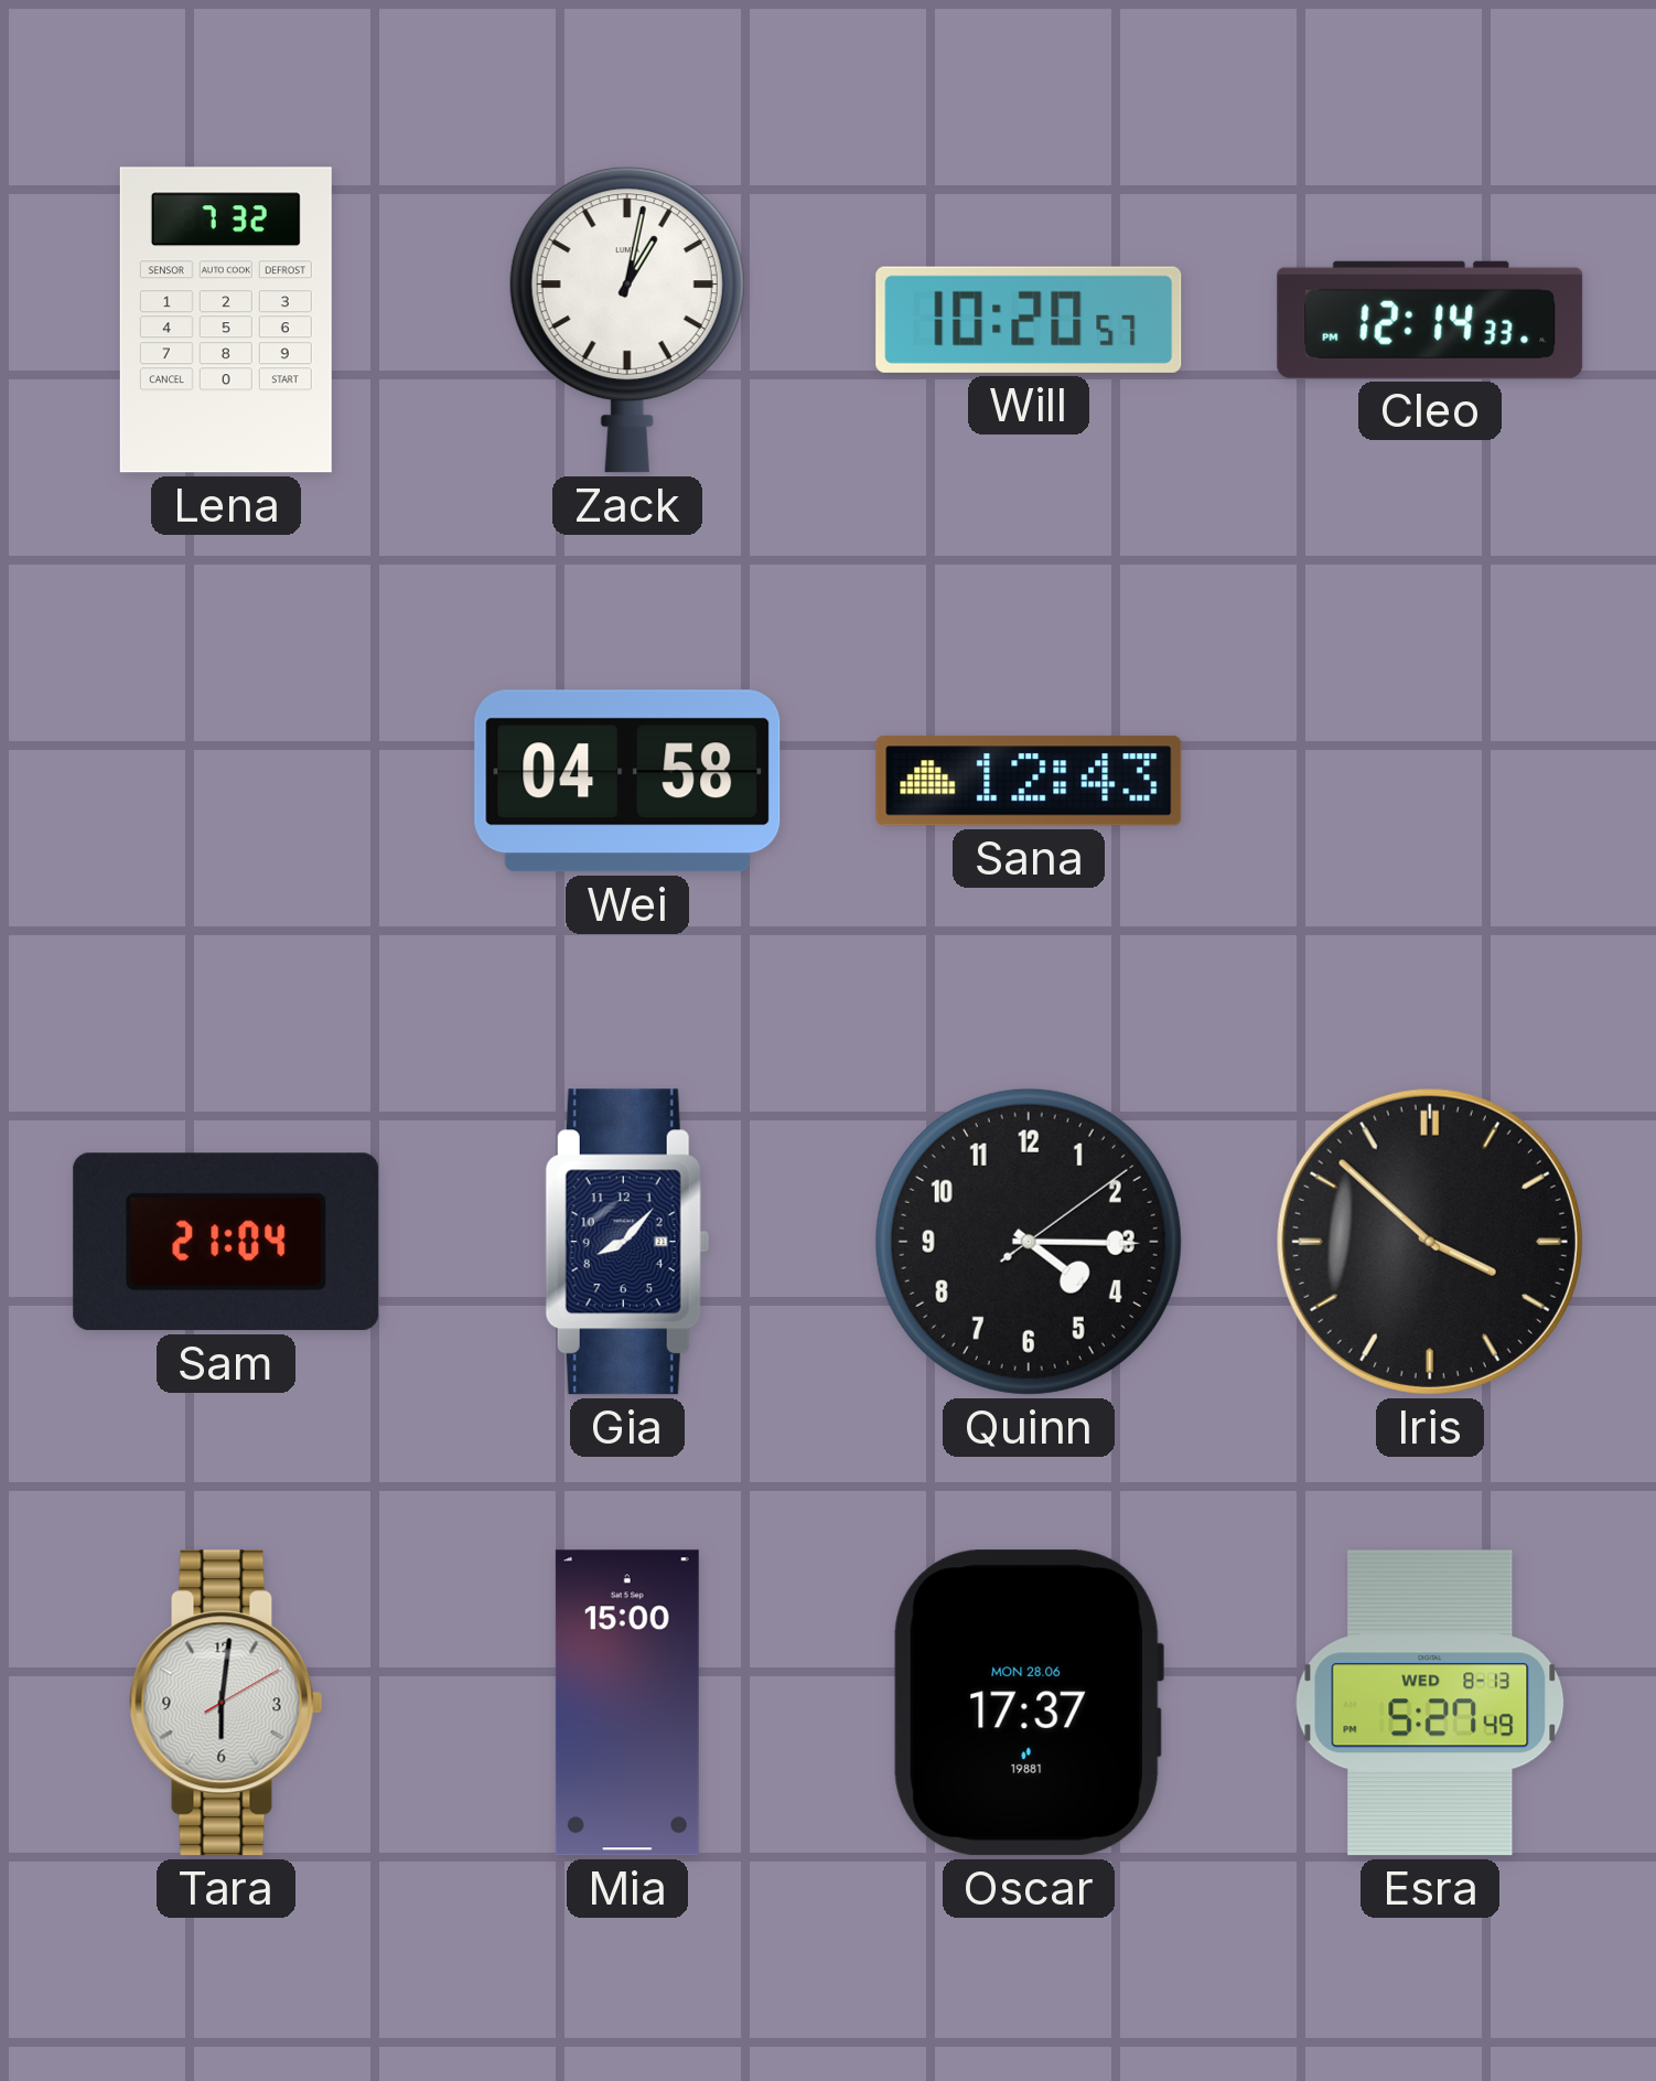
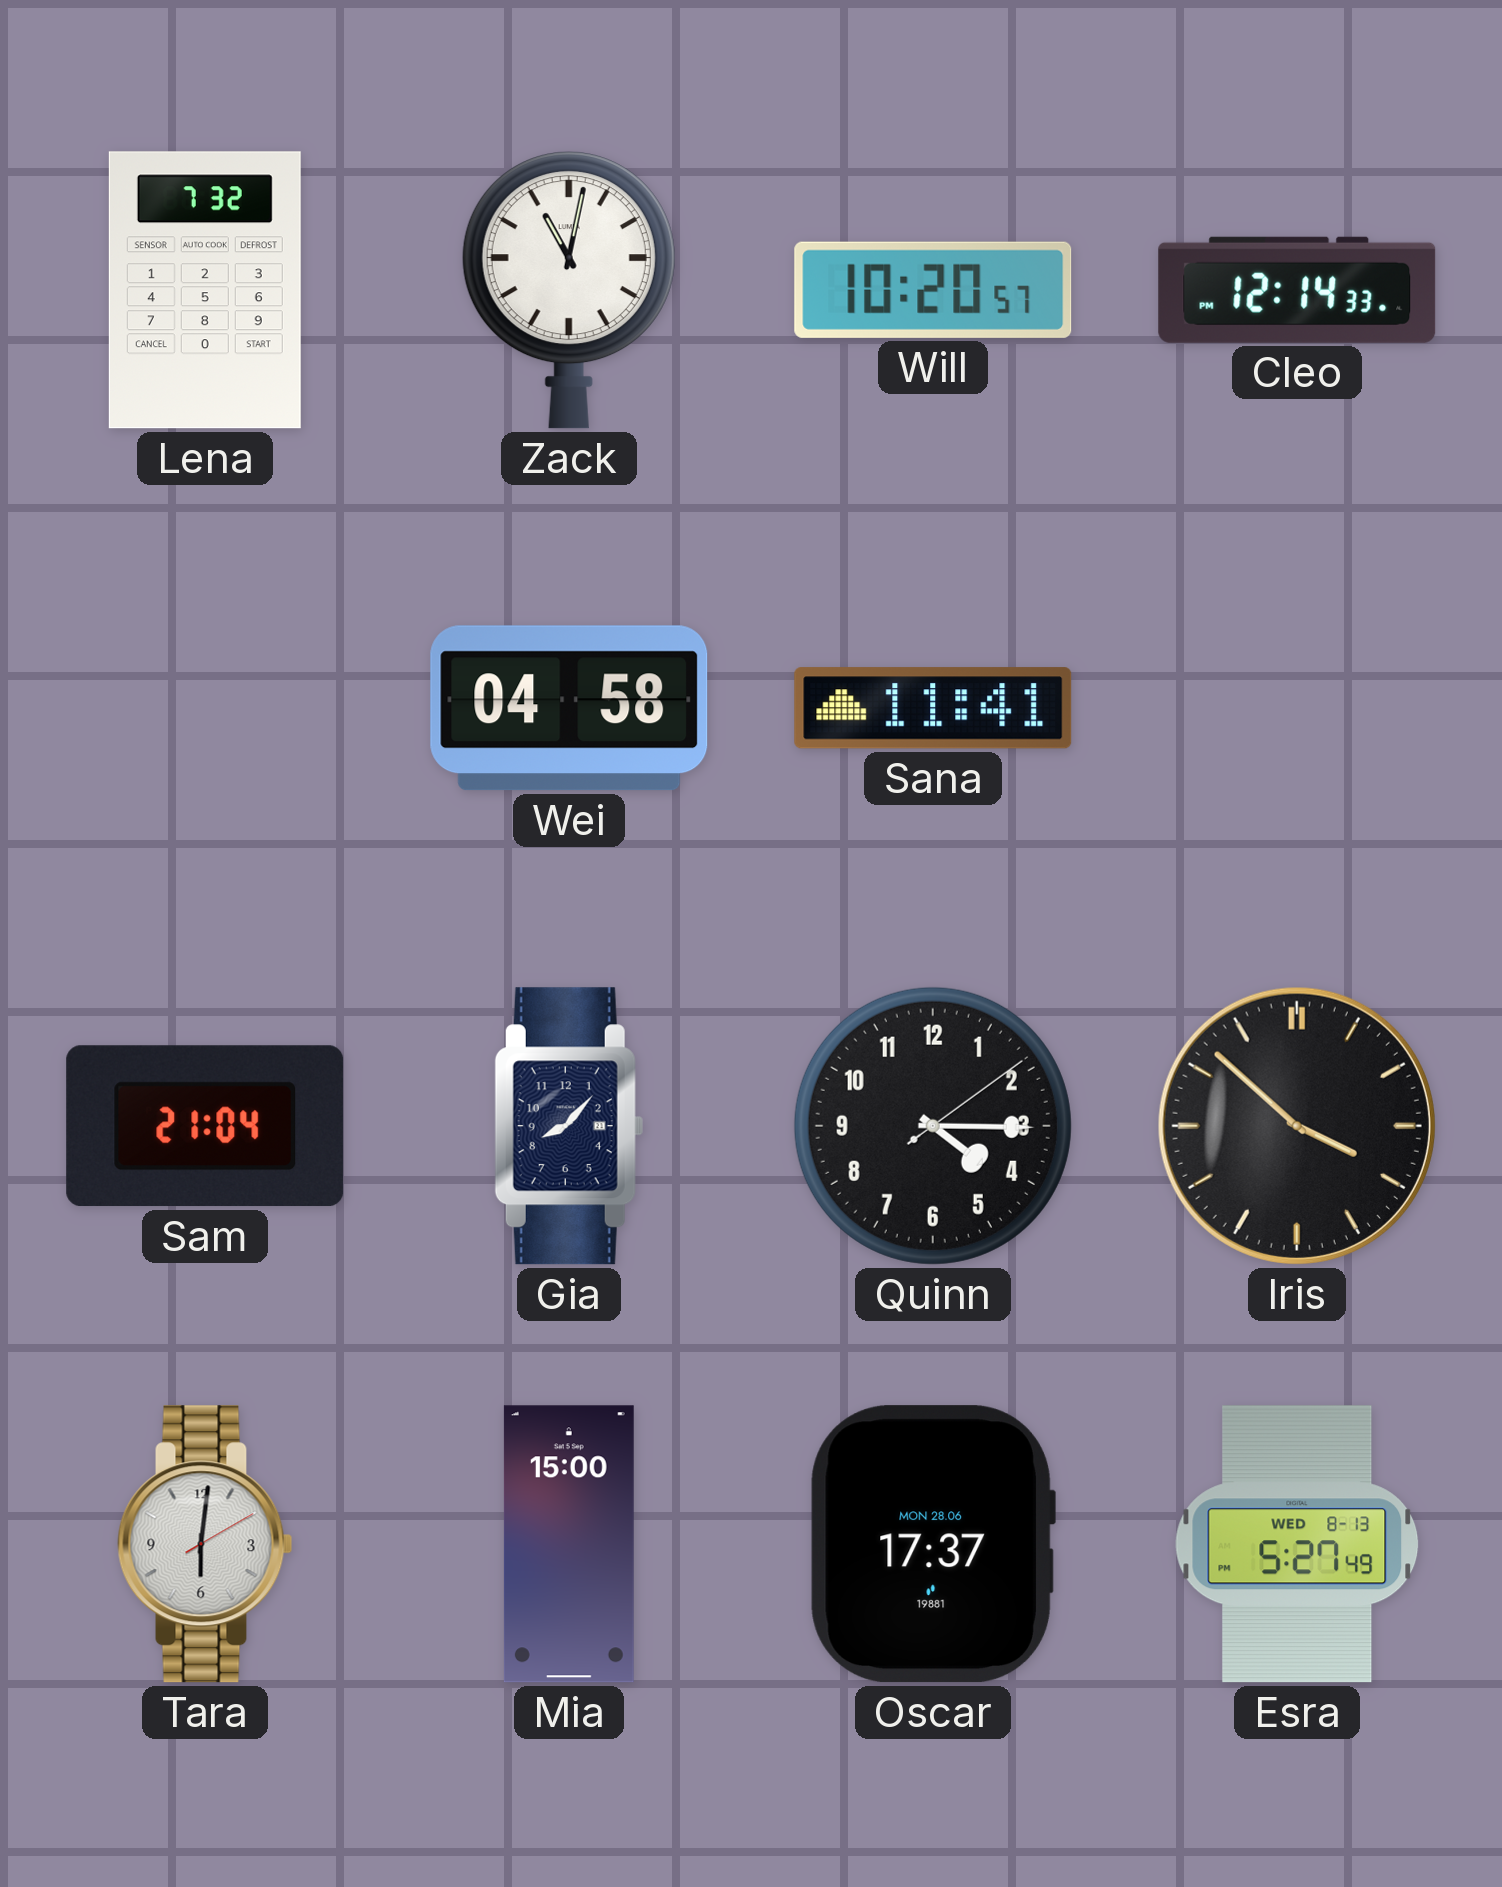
Zack: 1:02 -> 11:02 (569, 290)
Sana: 12:43 -> 11:41 (933, 708)
